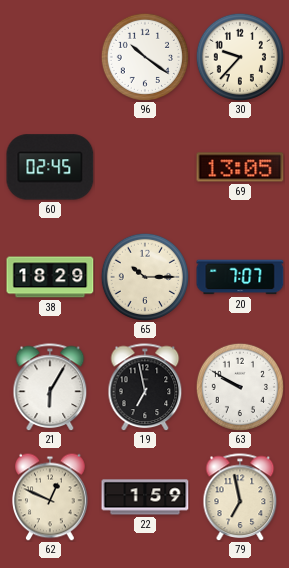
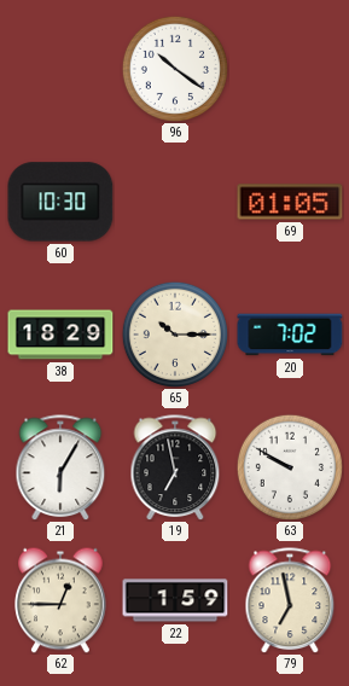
30: 9:37 -> none (239, 56)
60: 02:45 -> 10:30 (60, 202)
69: 13:05 -> 01:05 (290, 202)
20: 7:07 -> 7:02 (290, 335)
62: 12:49 -> 12:45 (60, 600)
